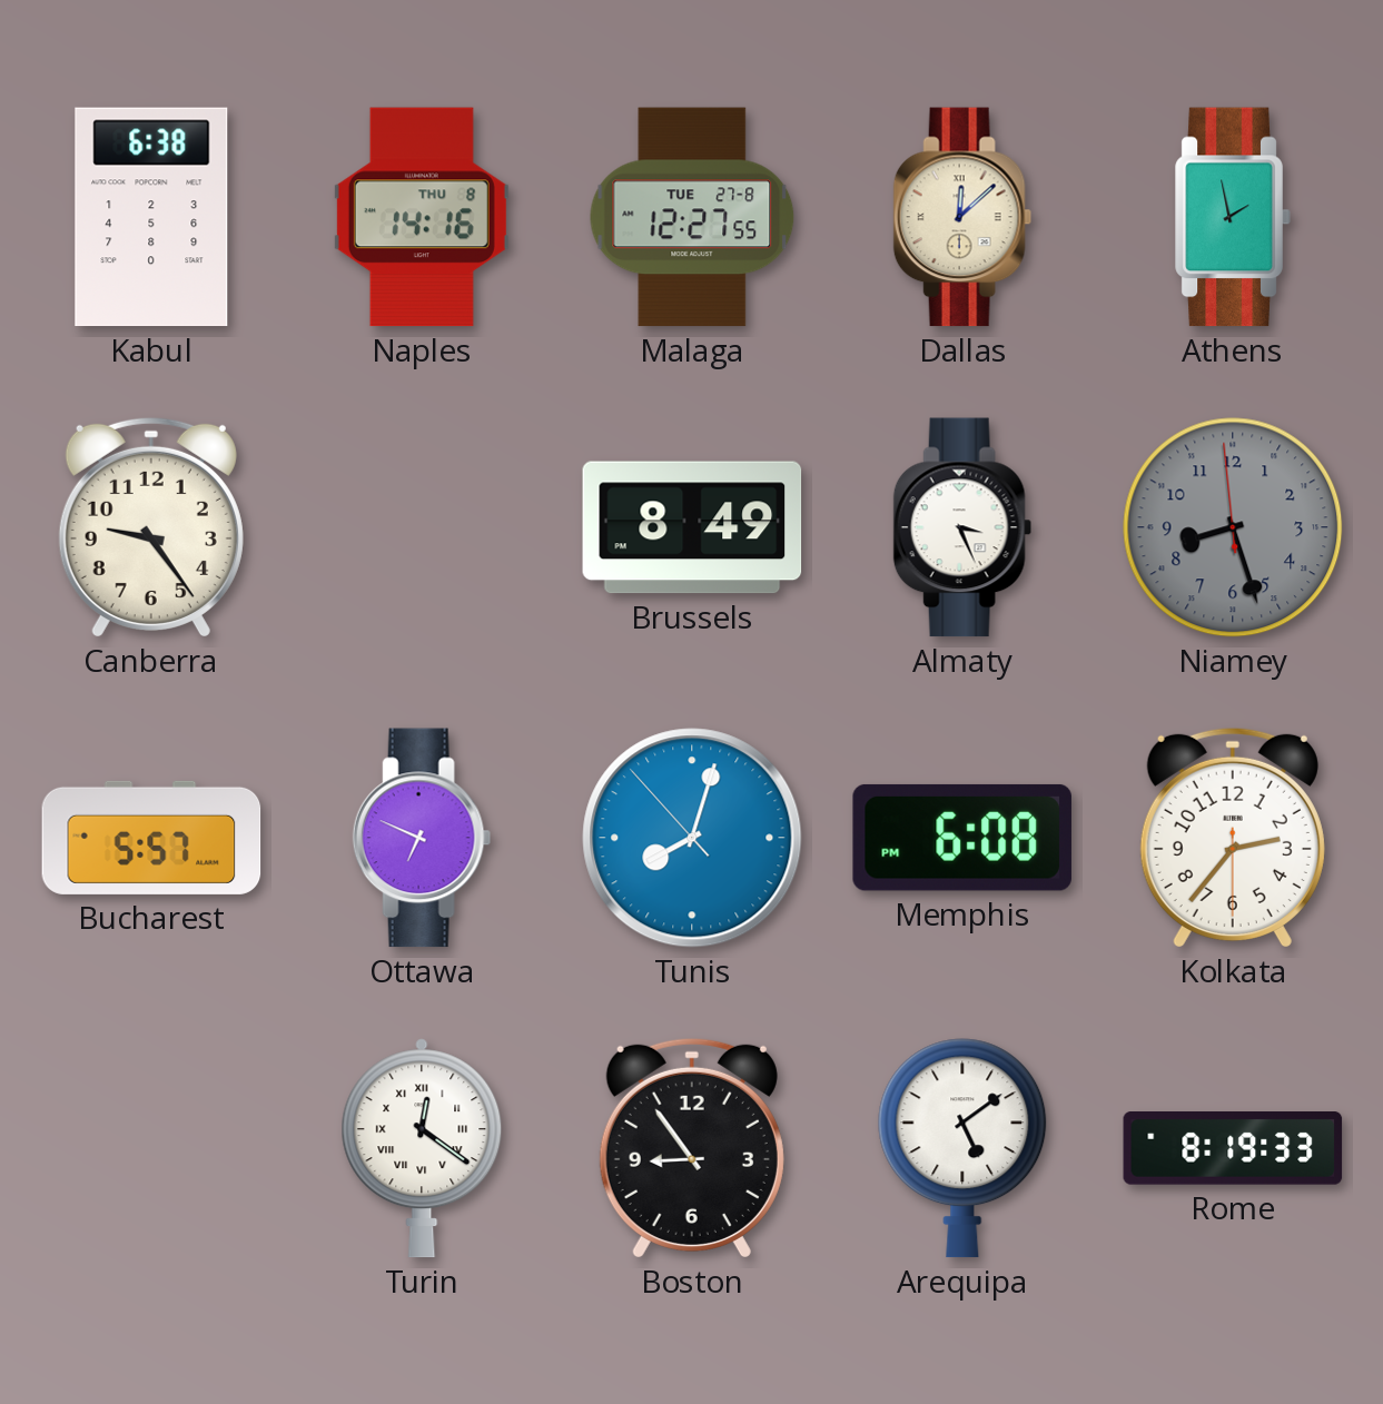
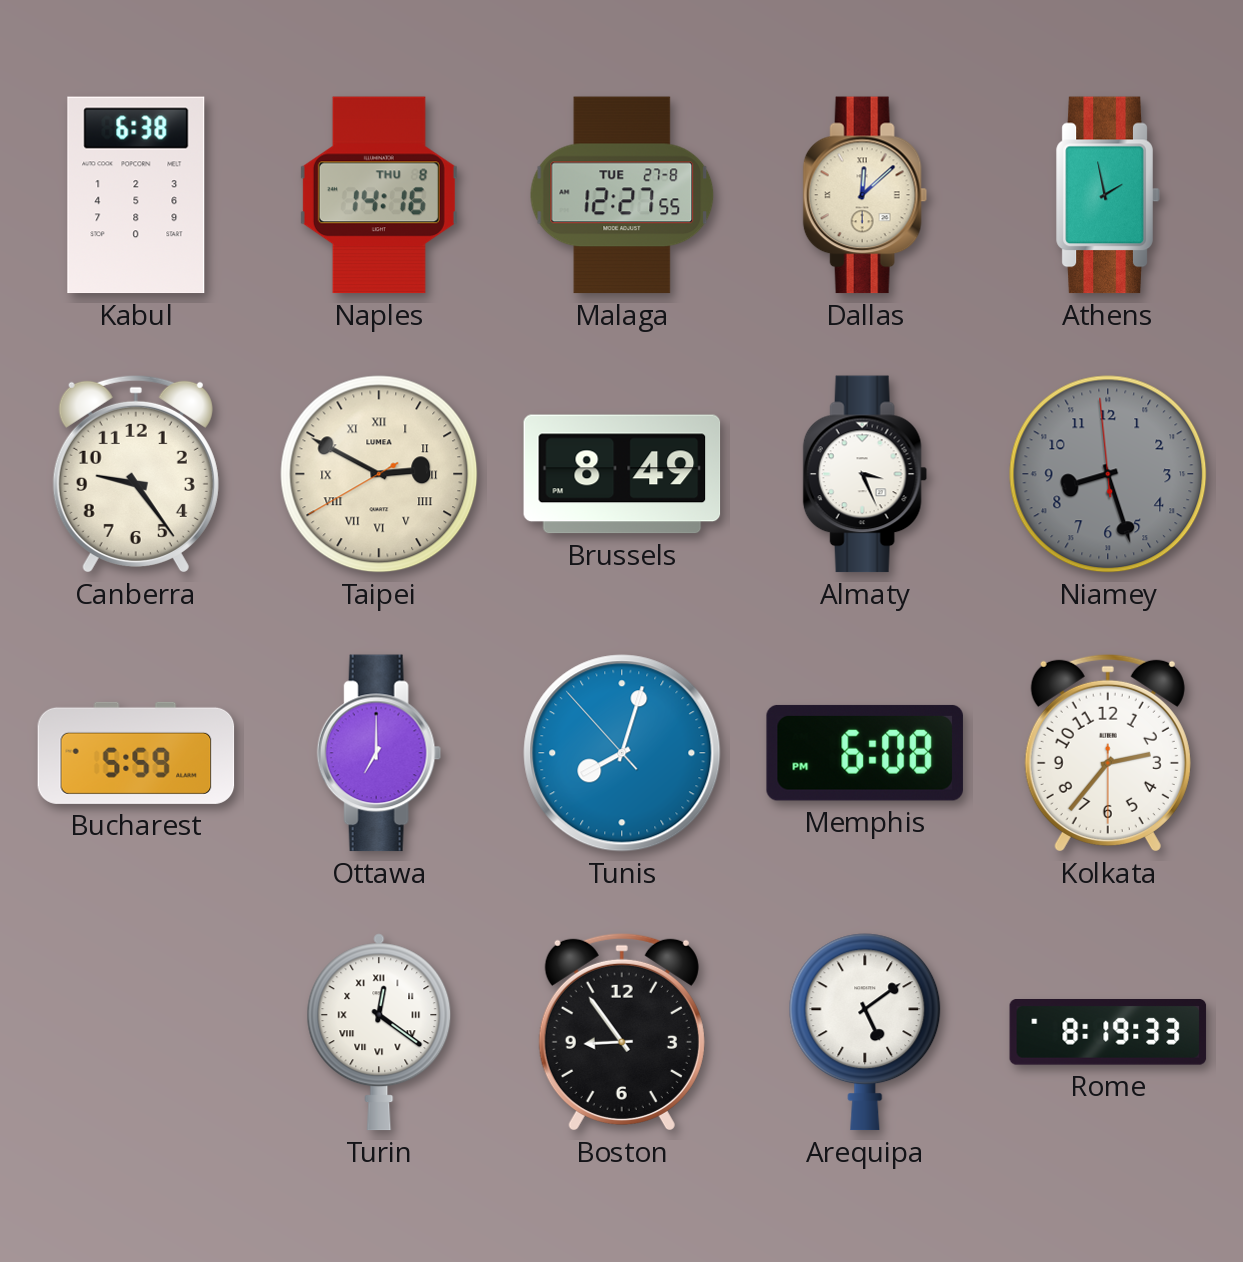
Taipei: none -> 2:49 (379, 474)
Bucharest: 5:57 -> 5:59 (136, 753)
Ottawa: 6:49 -> 7:00 (379, 753)
